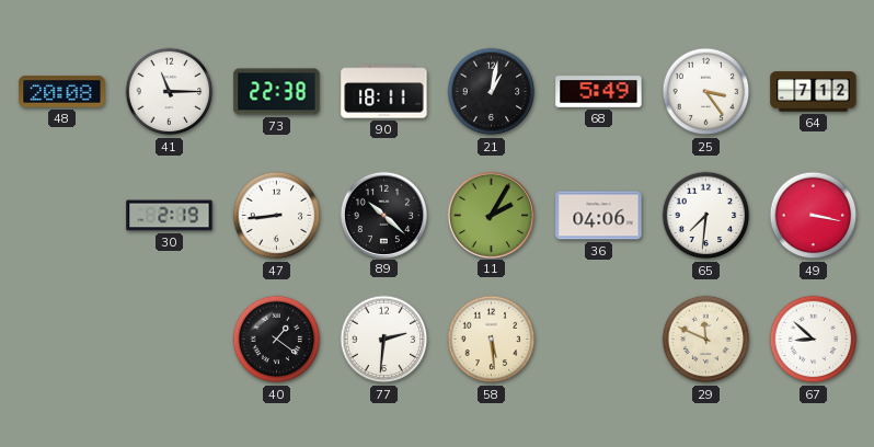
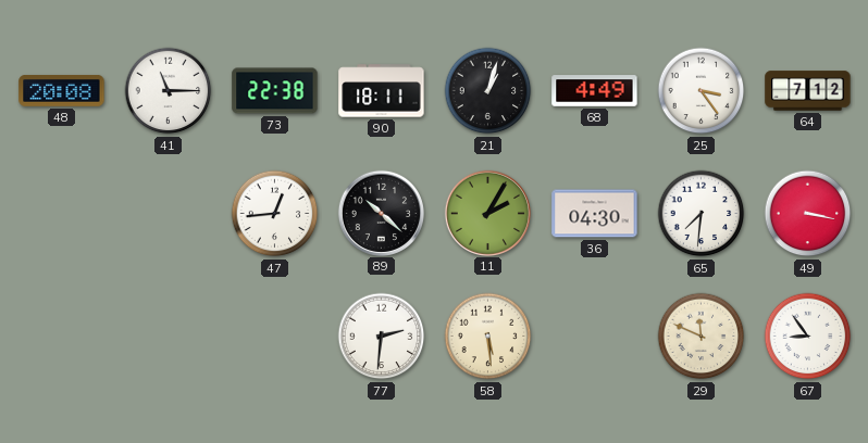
21: 1:02 -> 1:03 (488, 91)
68: 5:49 -> 4:49 (595, 91)
30: 2:19 -> none (170, 216)
47: 8:44 -> 12:44 (275, 214)
36: 04:06 -> 04:30 (595, 214)
40: 1:21 -> none (277, 340)
67: 8:52 -> 8:54 (808, 337)
